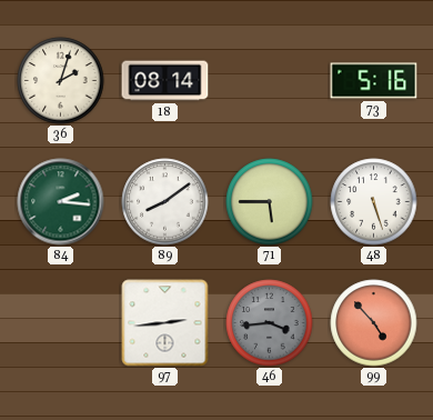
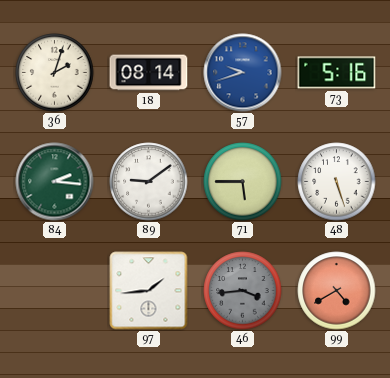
57: none -> 9:42 (243, 73)
89: 8:09 -> 9:09 (149, 182)
97: 2:44 -> 1:44 (149, 291)
99: 4:53 -> 4:40 (337, 291)
